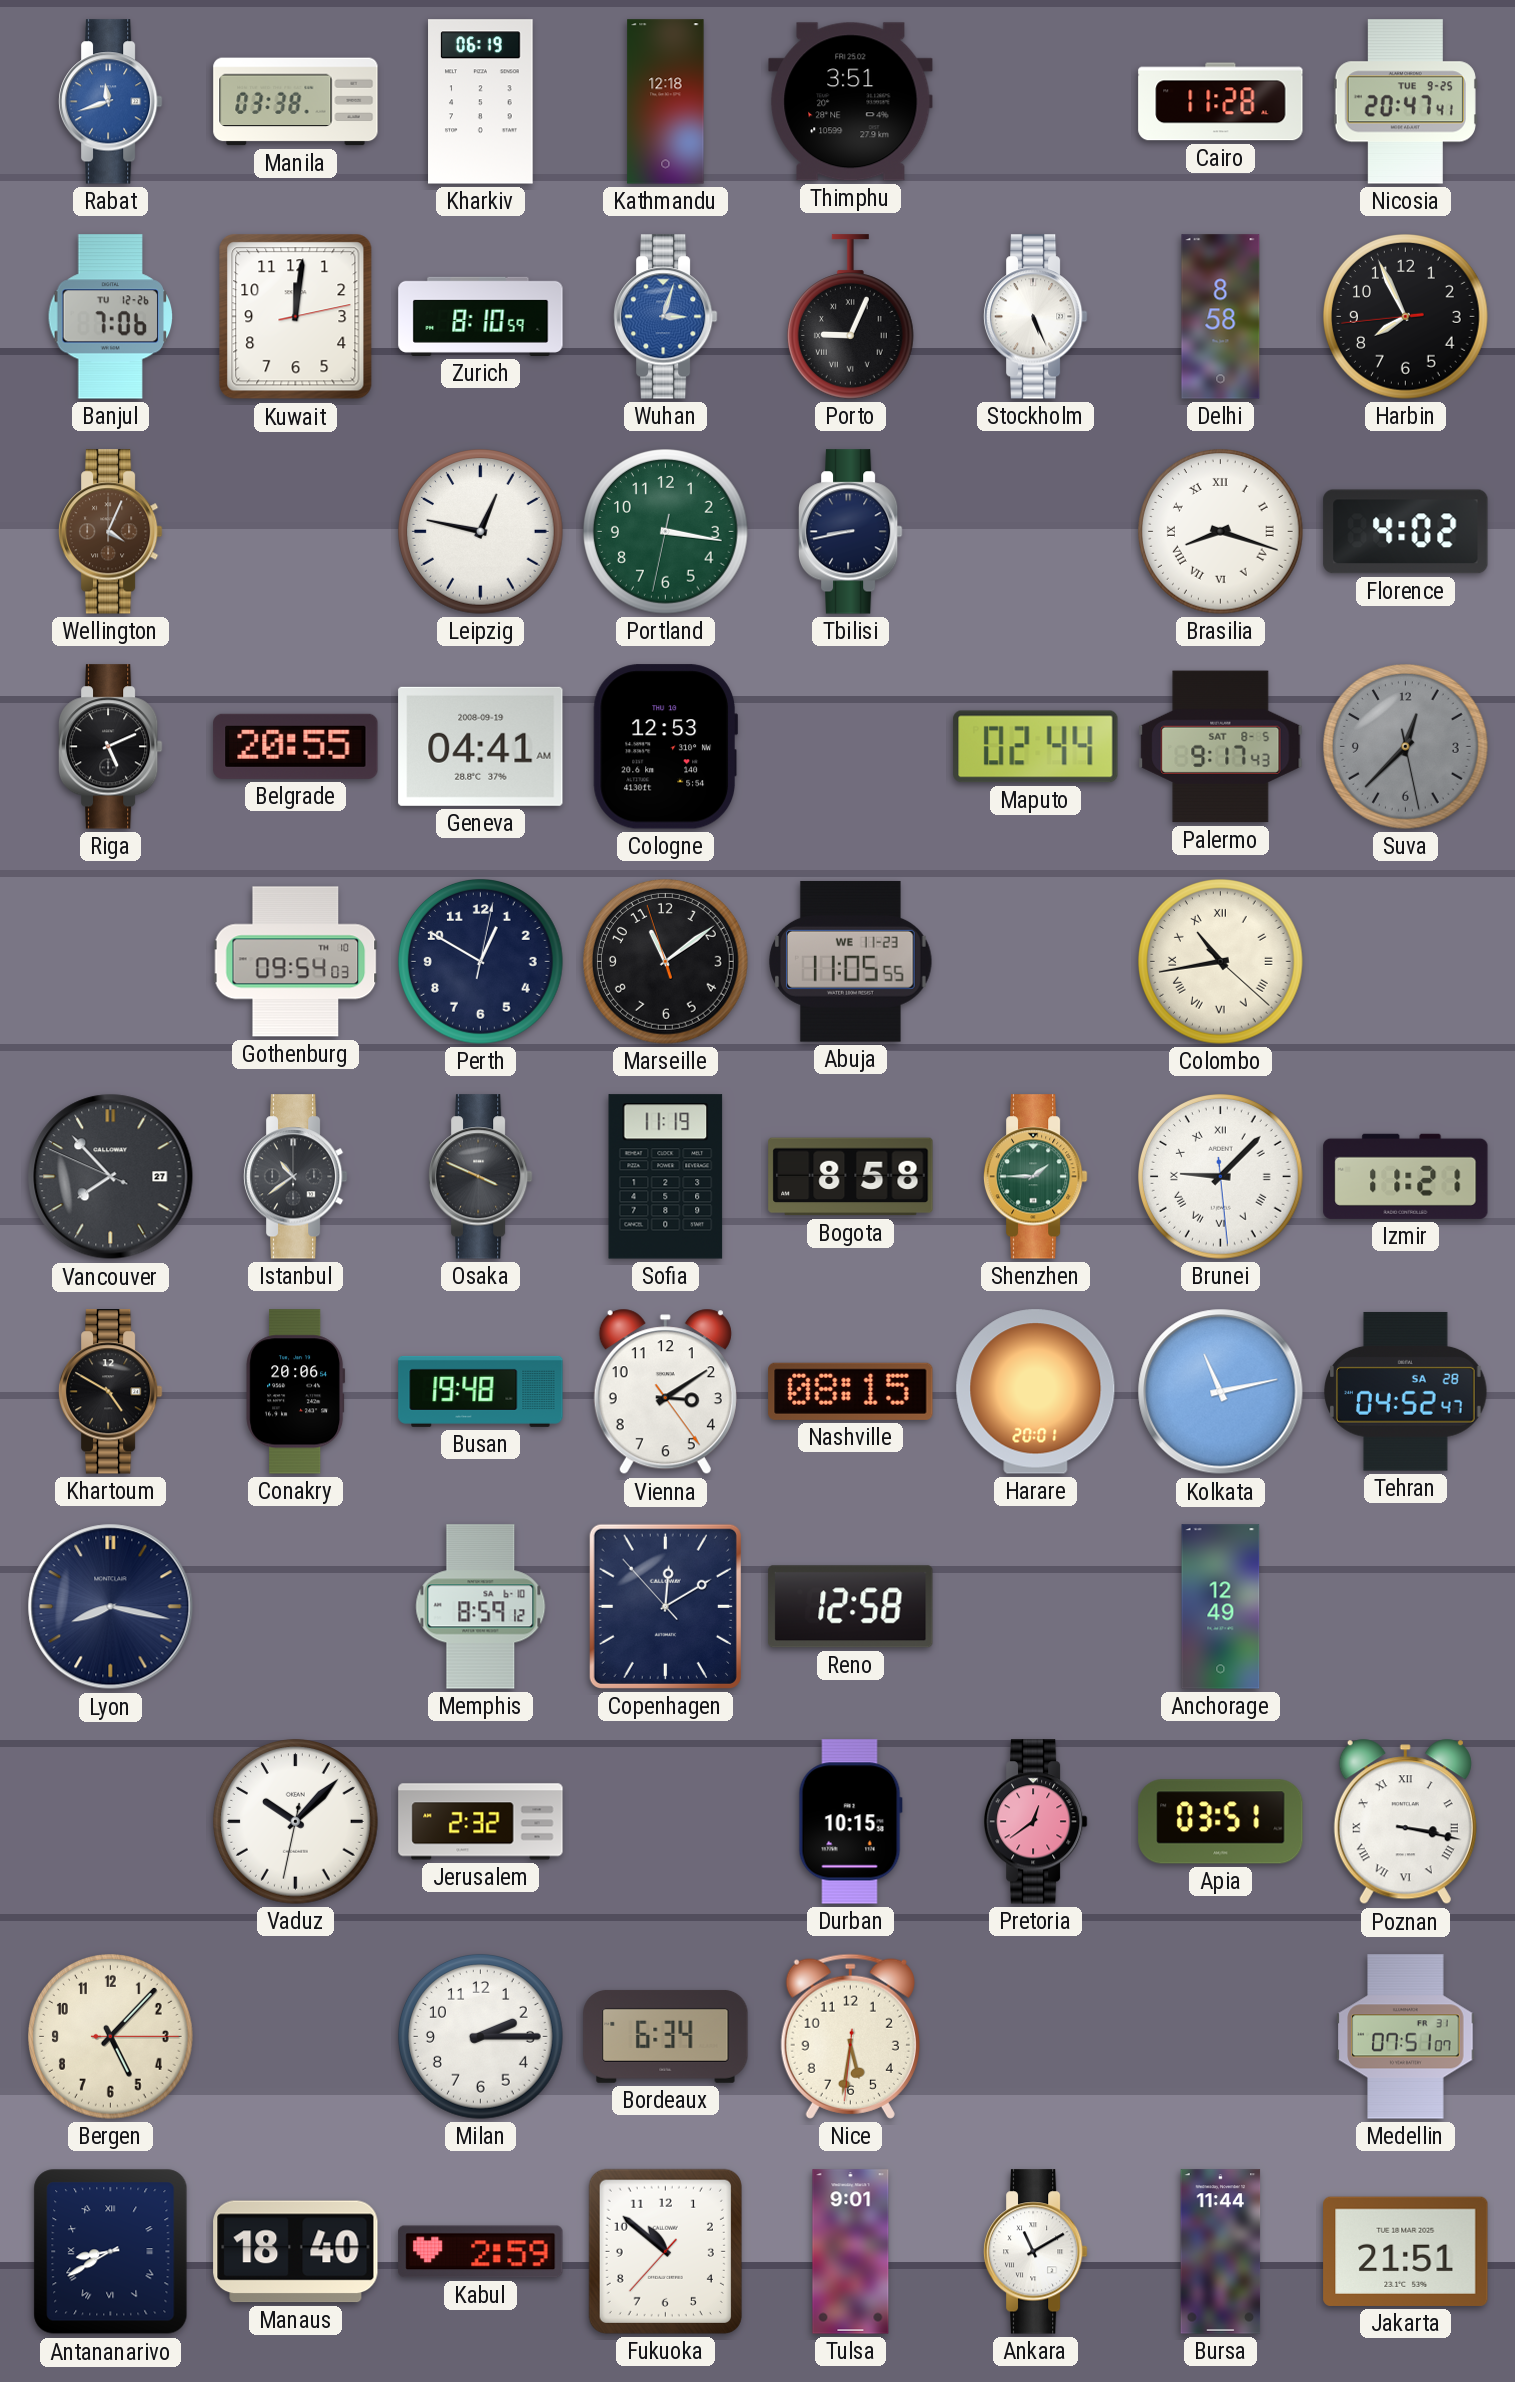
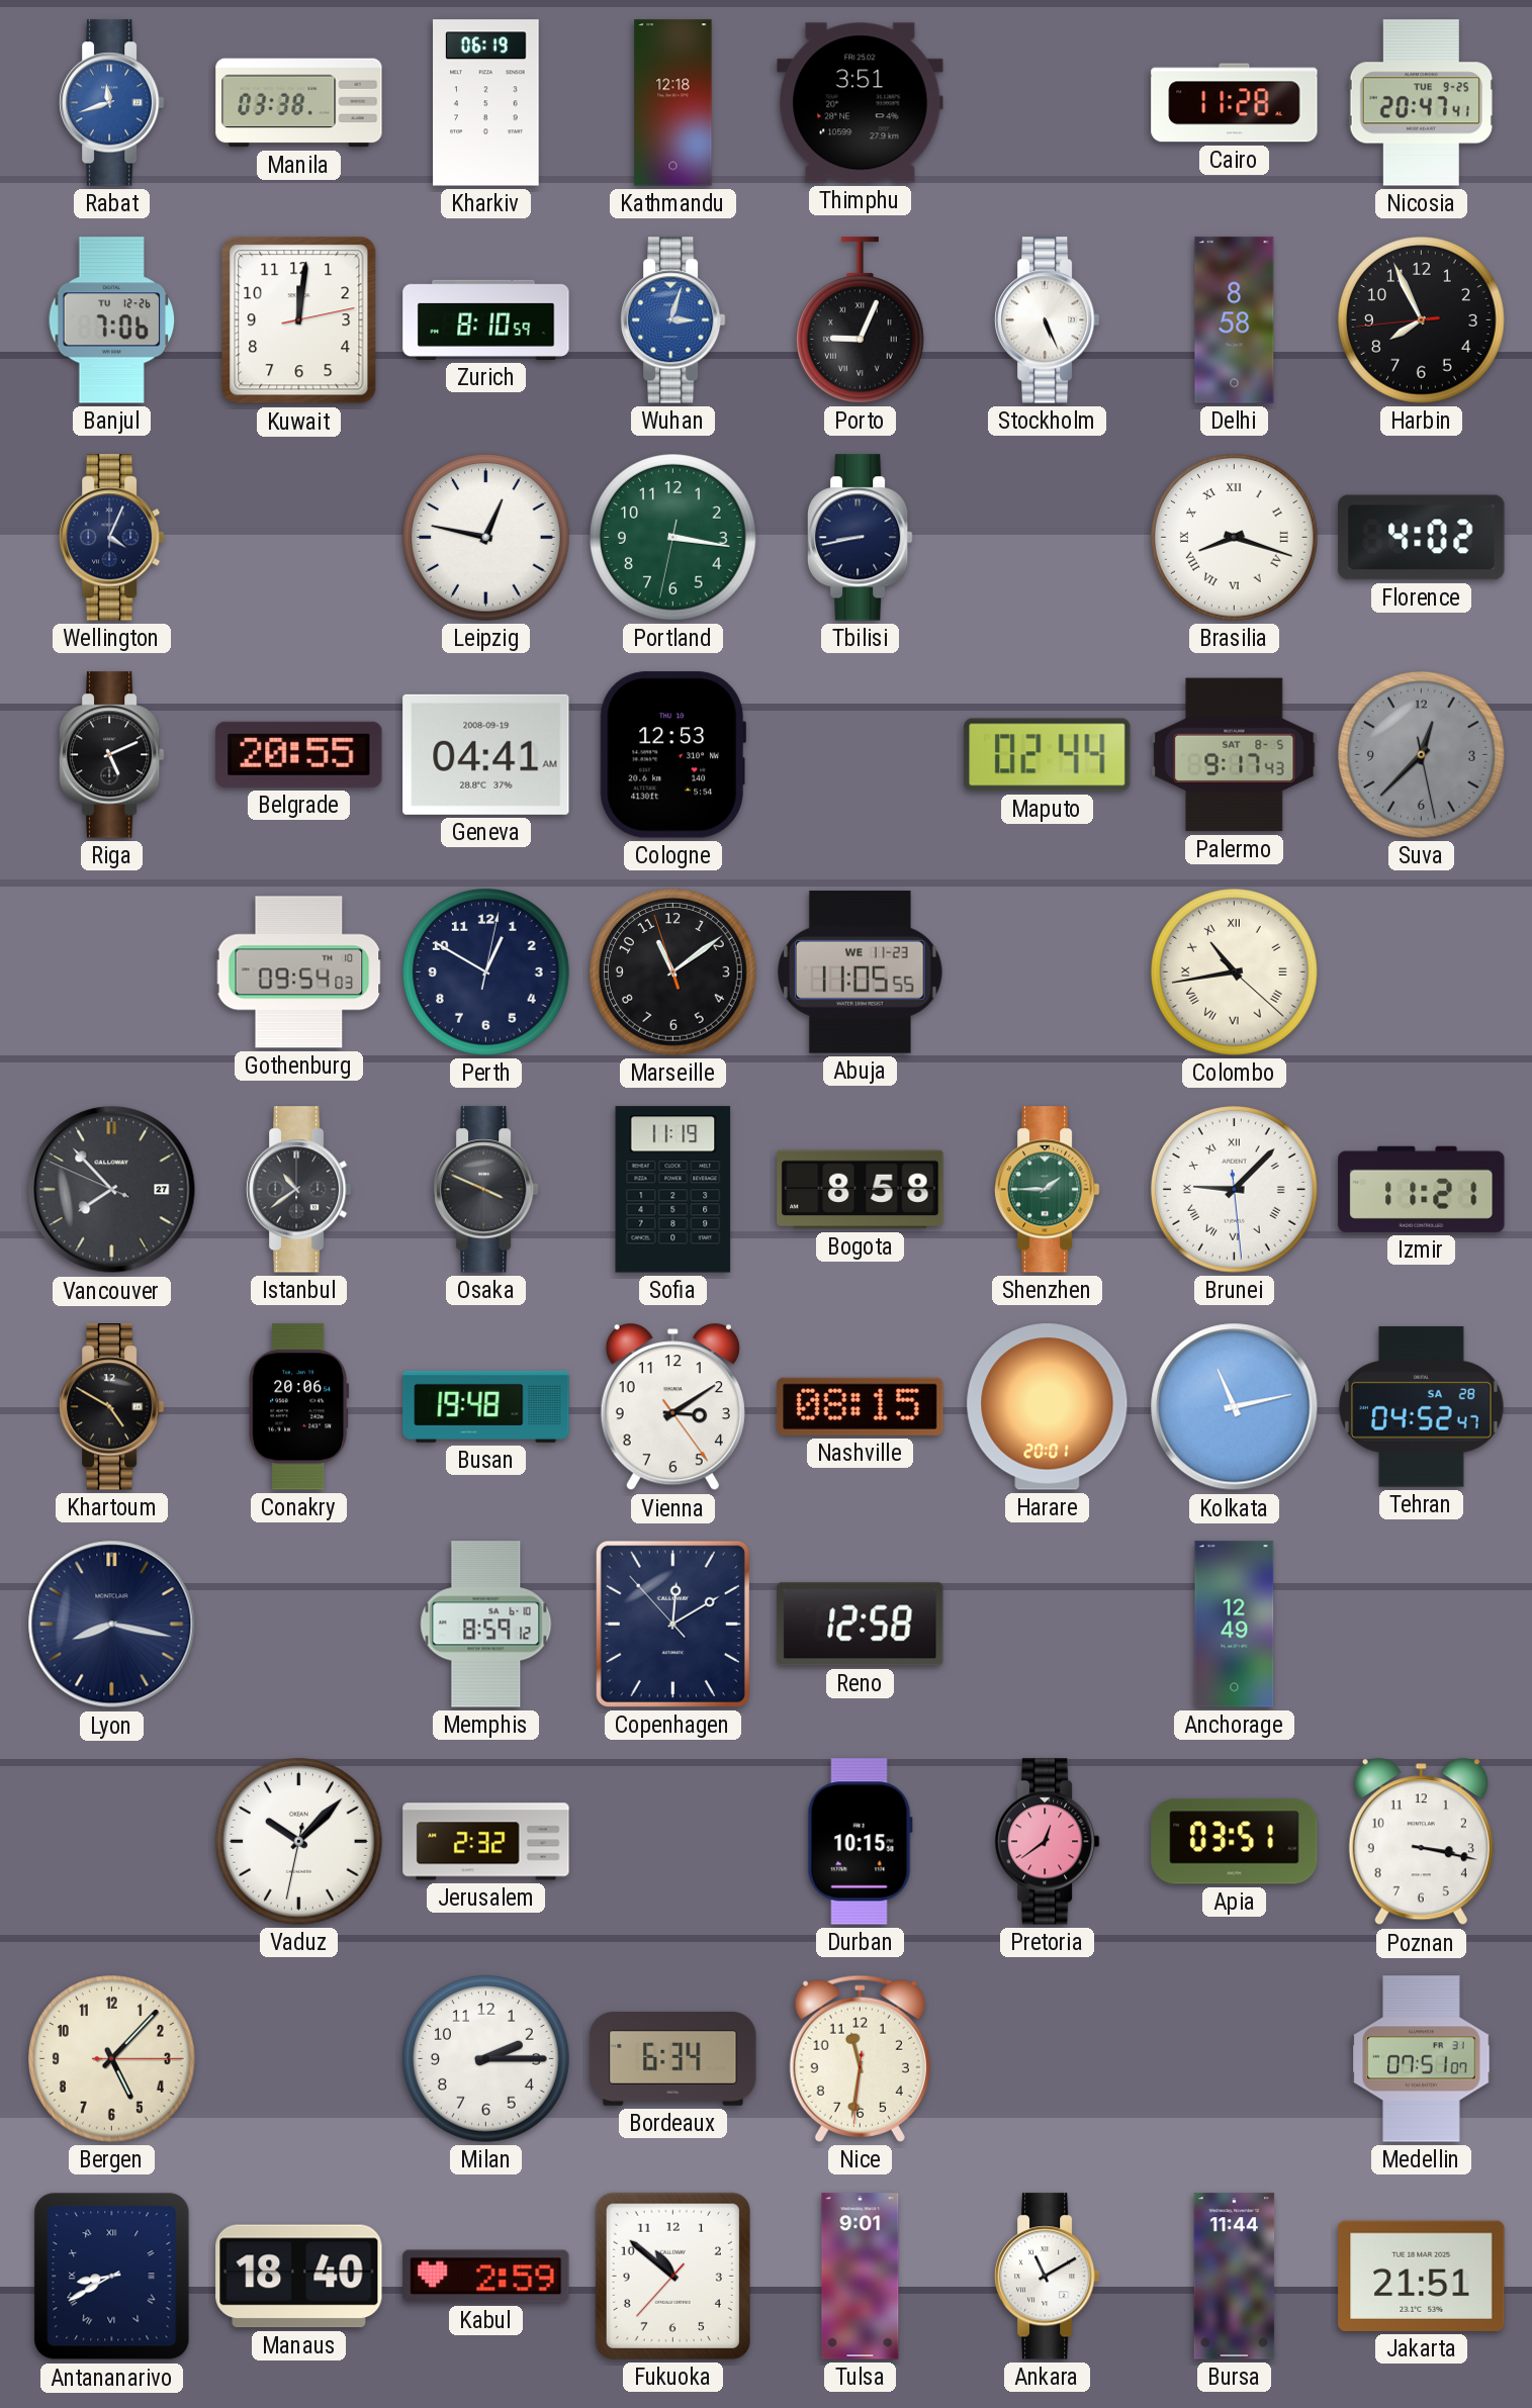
Wellington dial: brown -> navy (111, 538)
Poznan numerals: Roman -> Arabic (1421, 1842)
Nice: 5:31 -> 11:31 (860, 2058)
